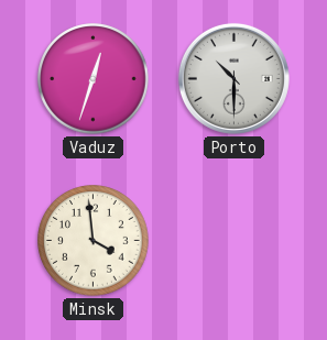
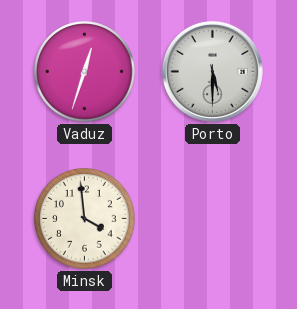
Porto: 10:30 -> 5:30 (212, 71)
